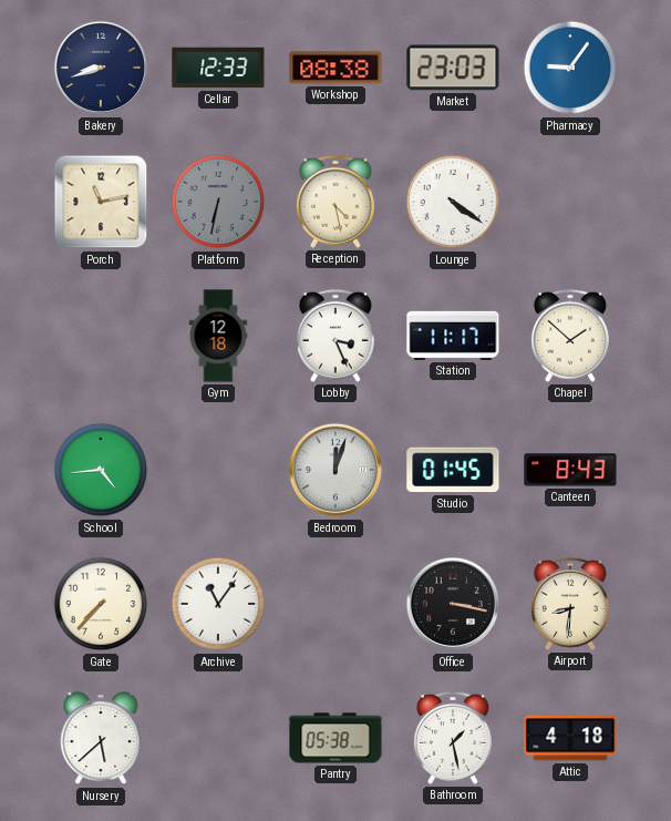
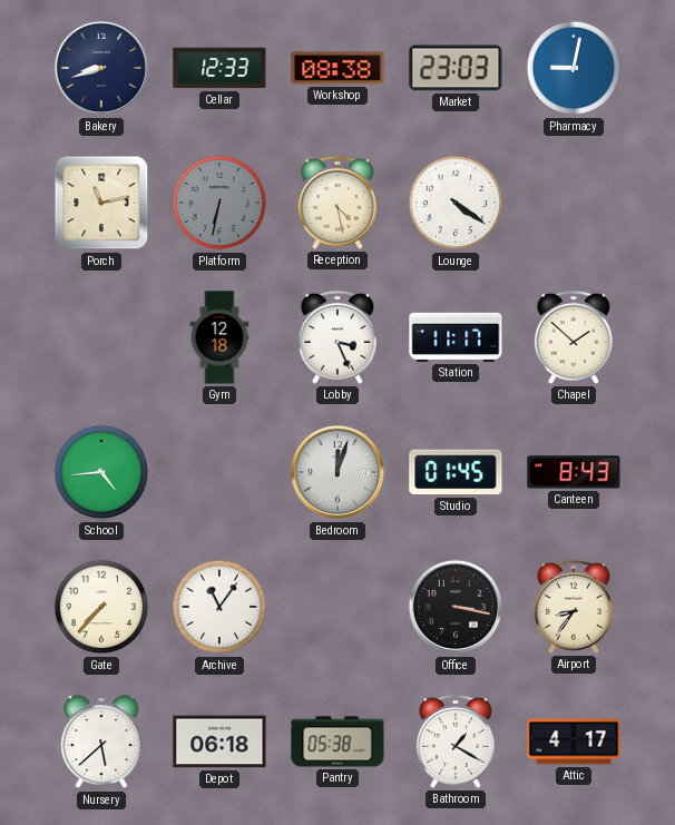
Pharmacy: 9:06 -> 9:02 (574, 68)
Airport: 8:31 -> 8:36 (574, 607)
Depot: none -> 06:18 (219, 741)
Bathroom: 1:28 -> 1:20 (456, 741)
Attic: 4:18 -> 4:17 (574, 741)
